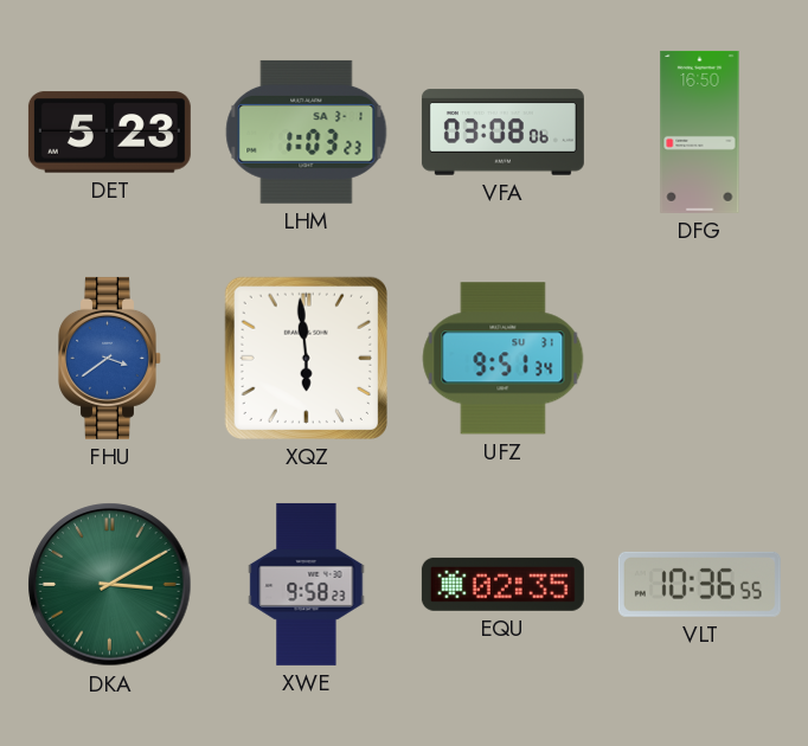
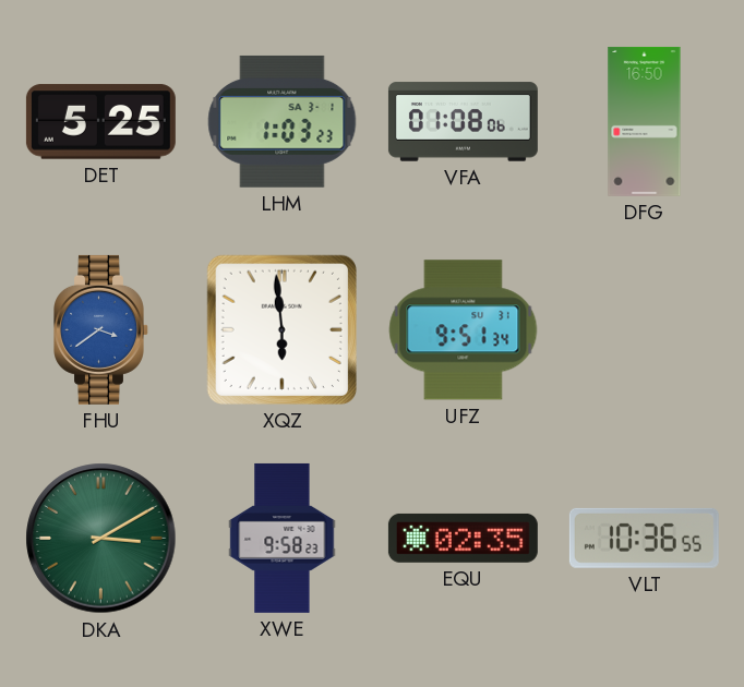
DET: 5:23 -> 5:25 (100, 122)
VFA: 03:08 -> 01:08 (463, 122)
